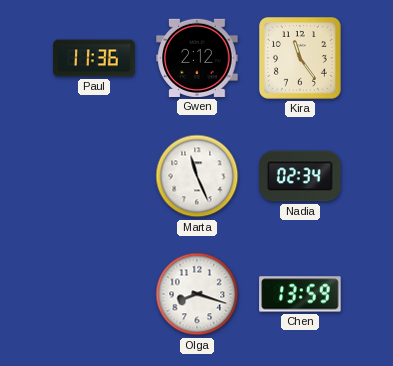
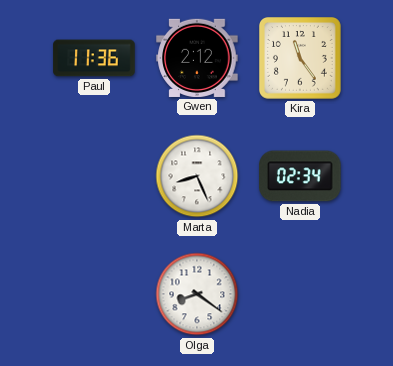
Marta: 11:26 -> 8:26 (197, 176)
Olga: 8:18 -> 8:21 (197, 294)
Chen: 13:59 -> none (300, 294)
